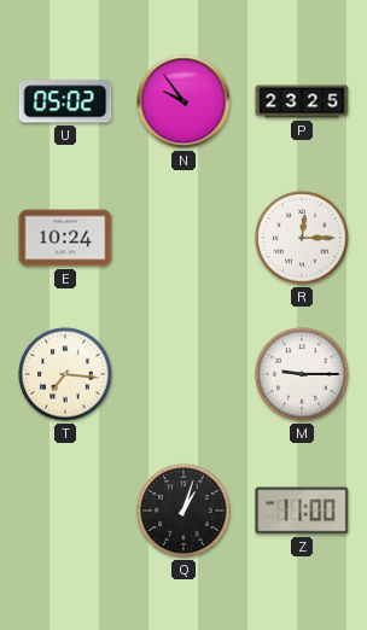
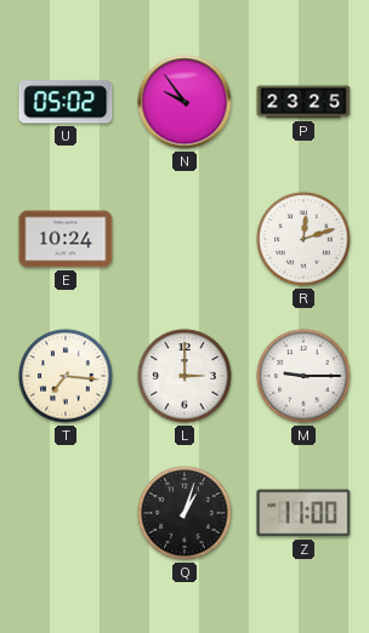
R: 12:15 -> 12:12 (303, 239)
L: none -> 3:00 (184, 376)
